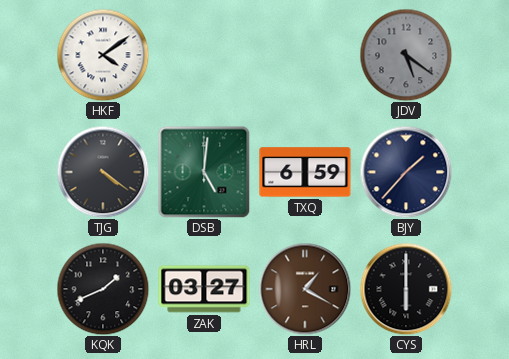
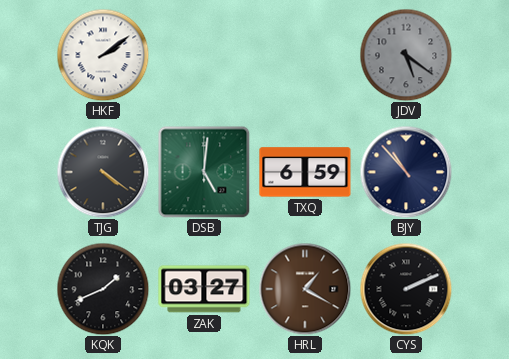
HKF: 4:09 -> 2:09 (103, 55)
BJY: 1:37 -> 10:53 (406, 172)
CYS: 6:00 -> 2:11 (406, 289)
